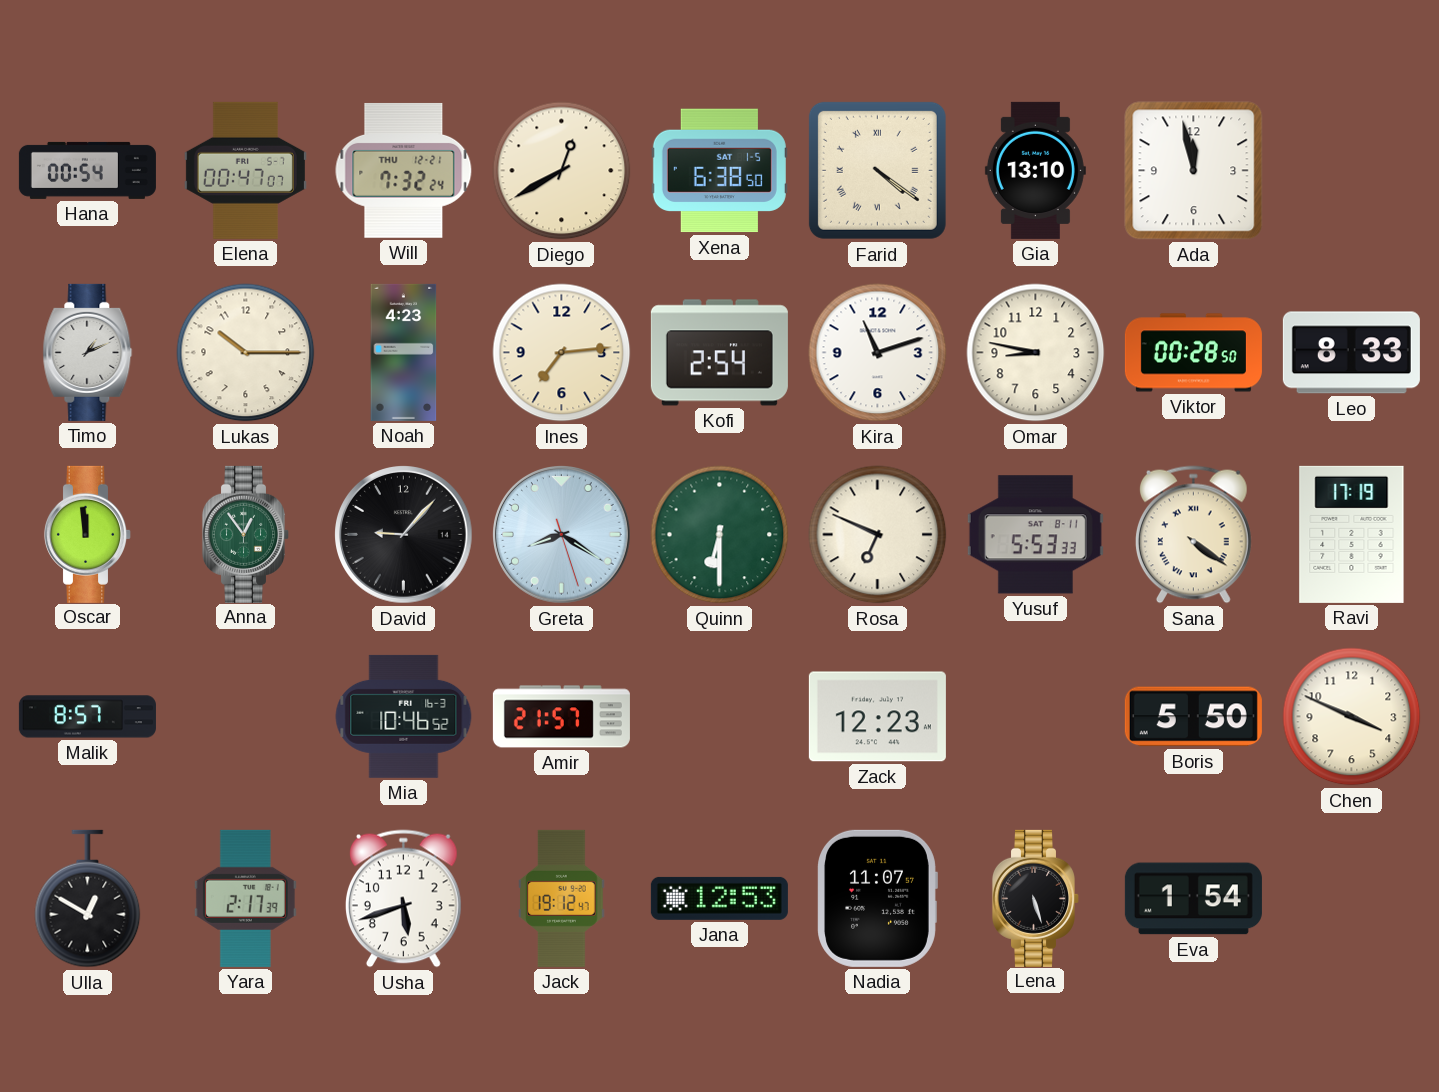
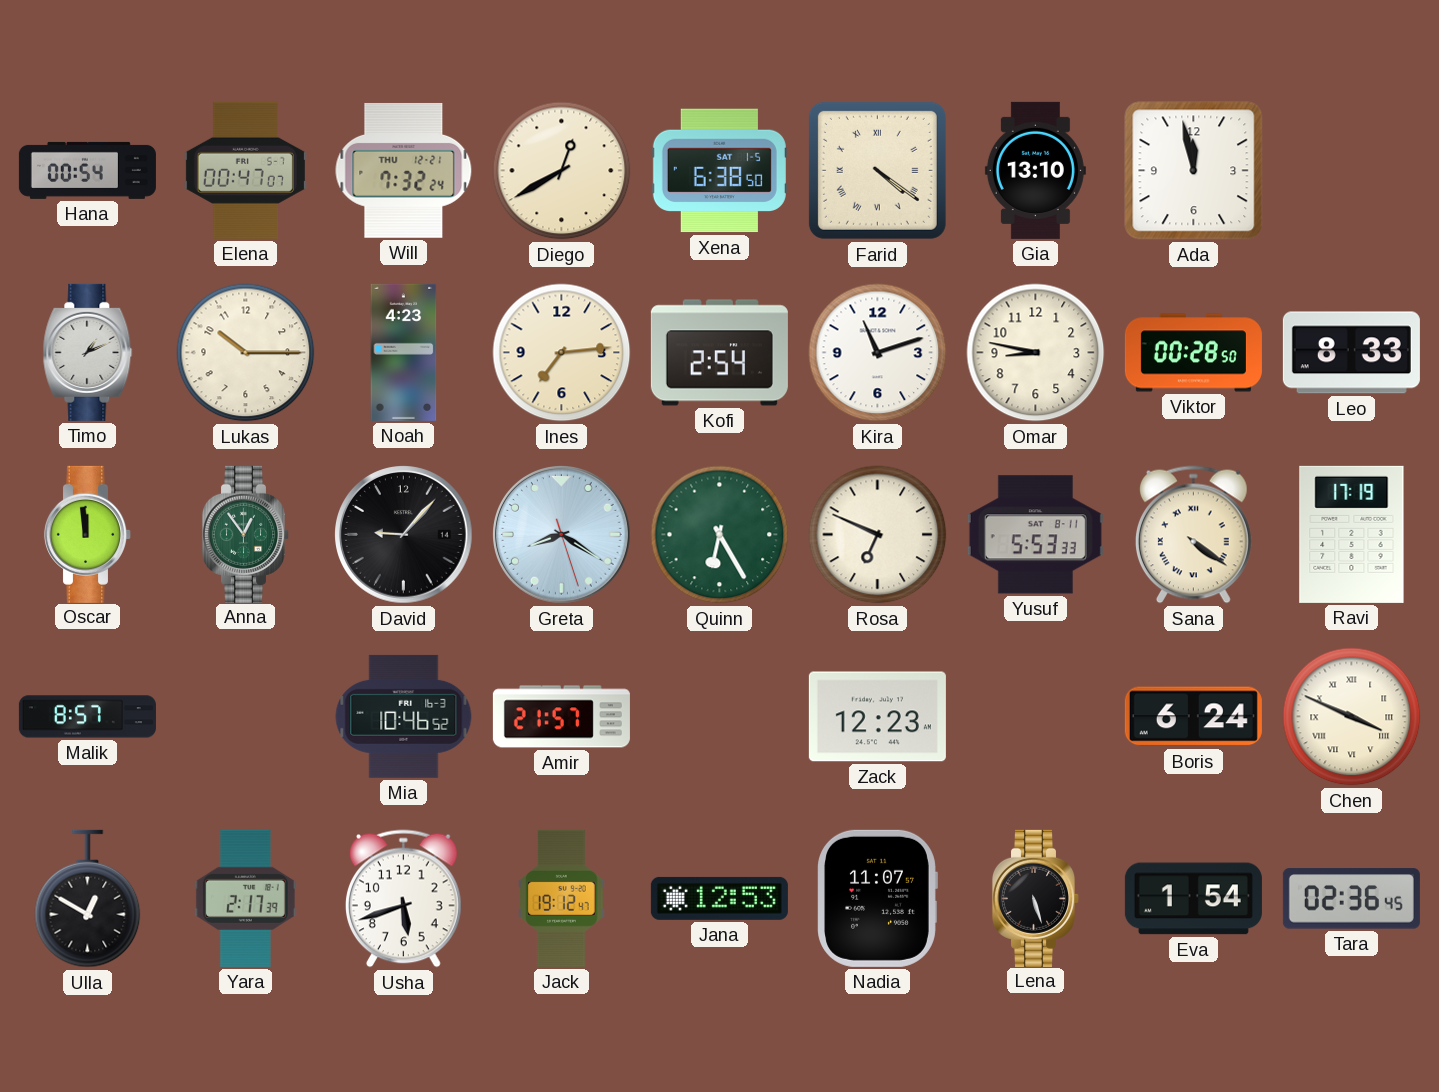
Quinn: 6:30 -> 6:25 (720, 535)
Boris: 5:50 -> 6:24 (1193, 717)
Chen numerals: Arabic -> Roman (1352, 717)
Tara: none -> 02:36 (1351, 899)
